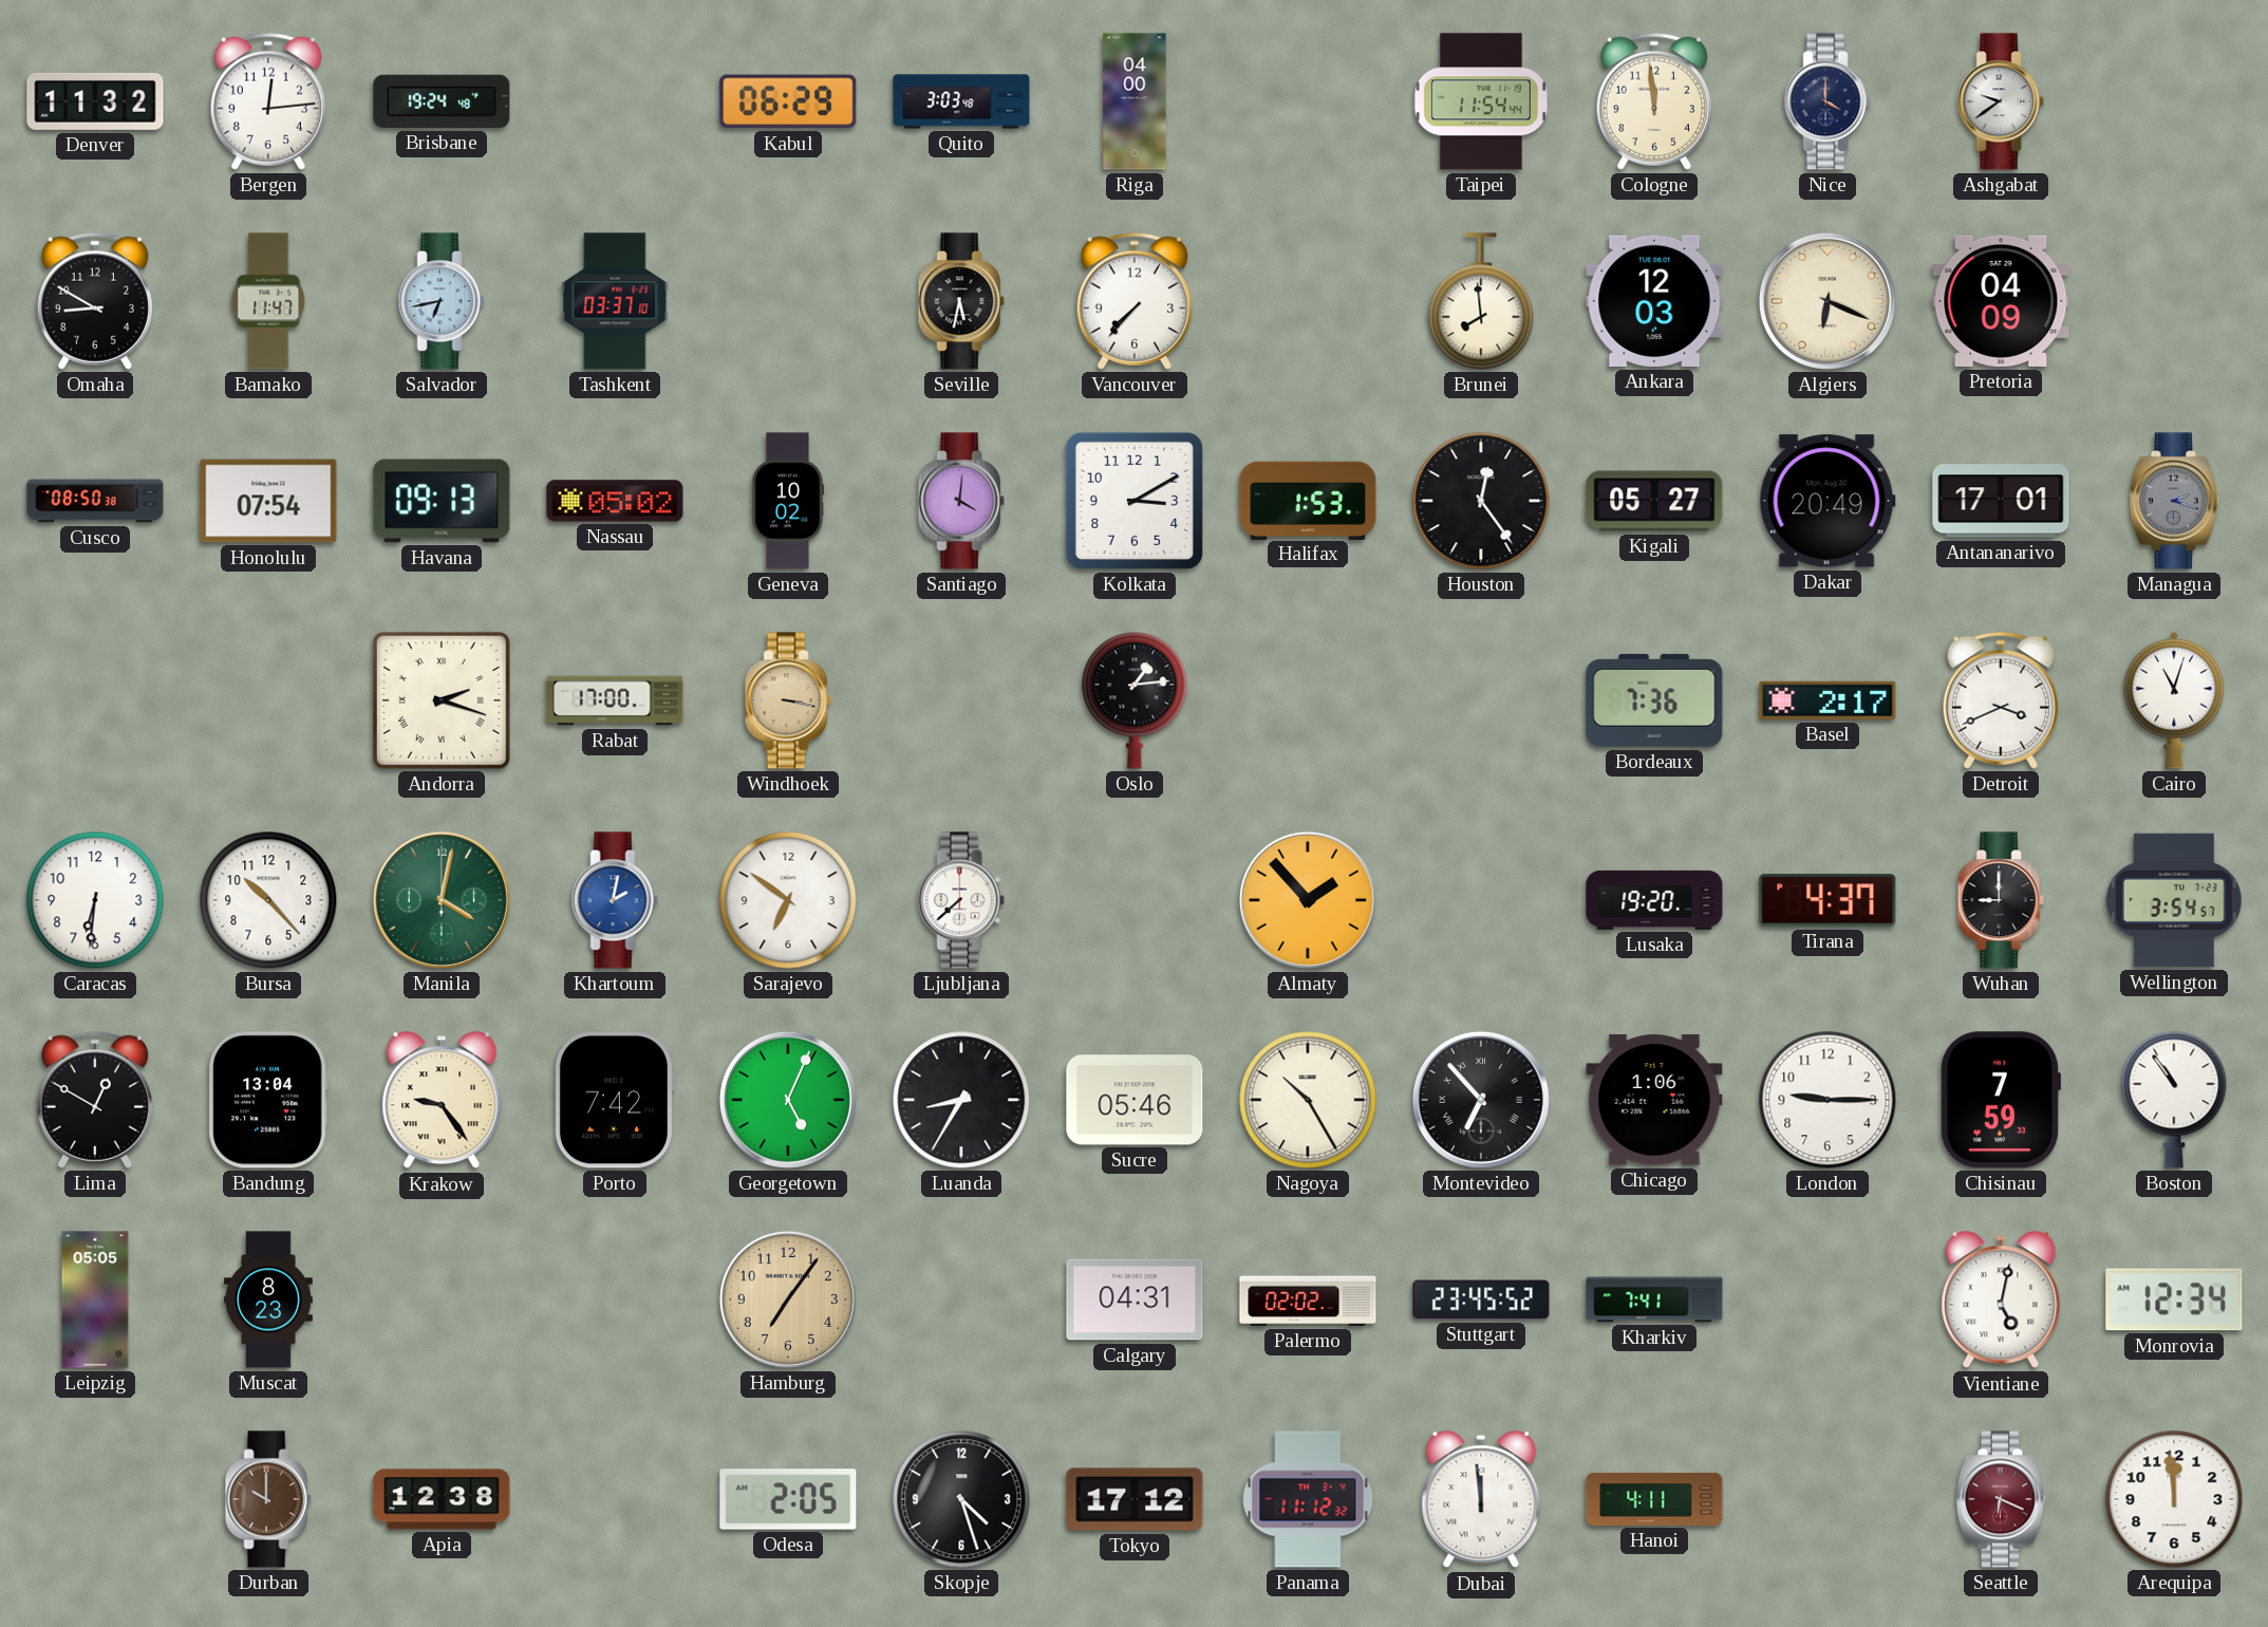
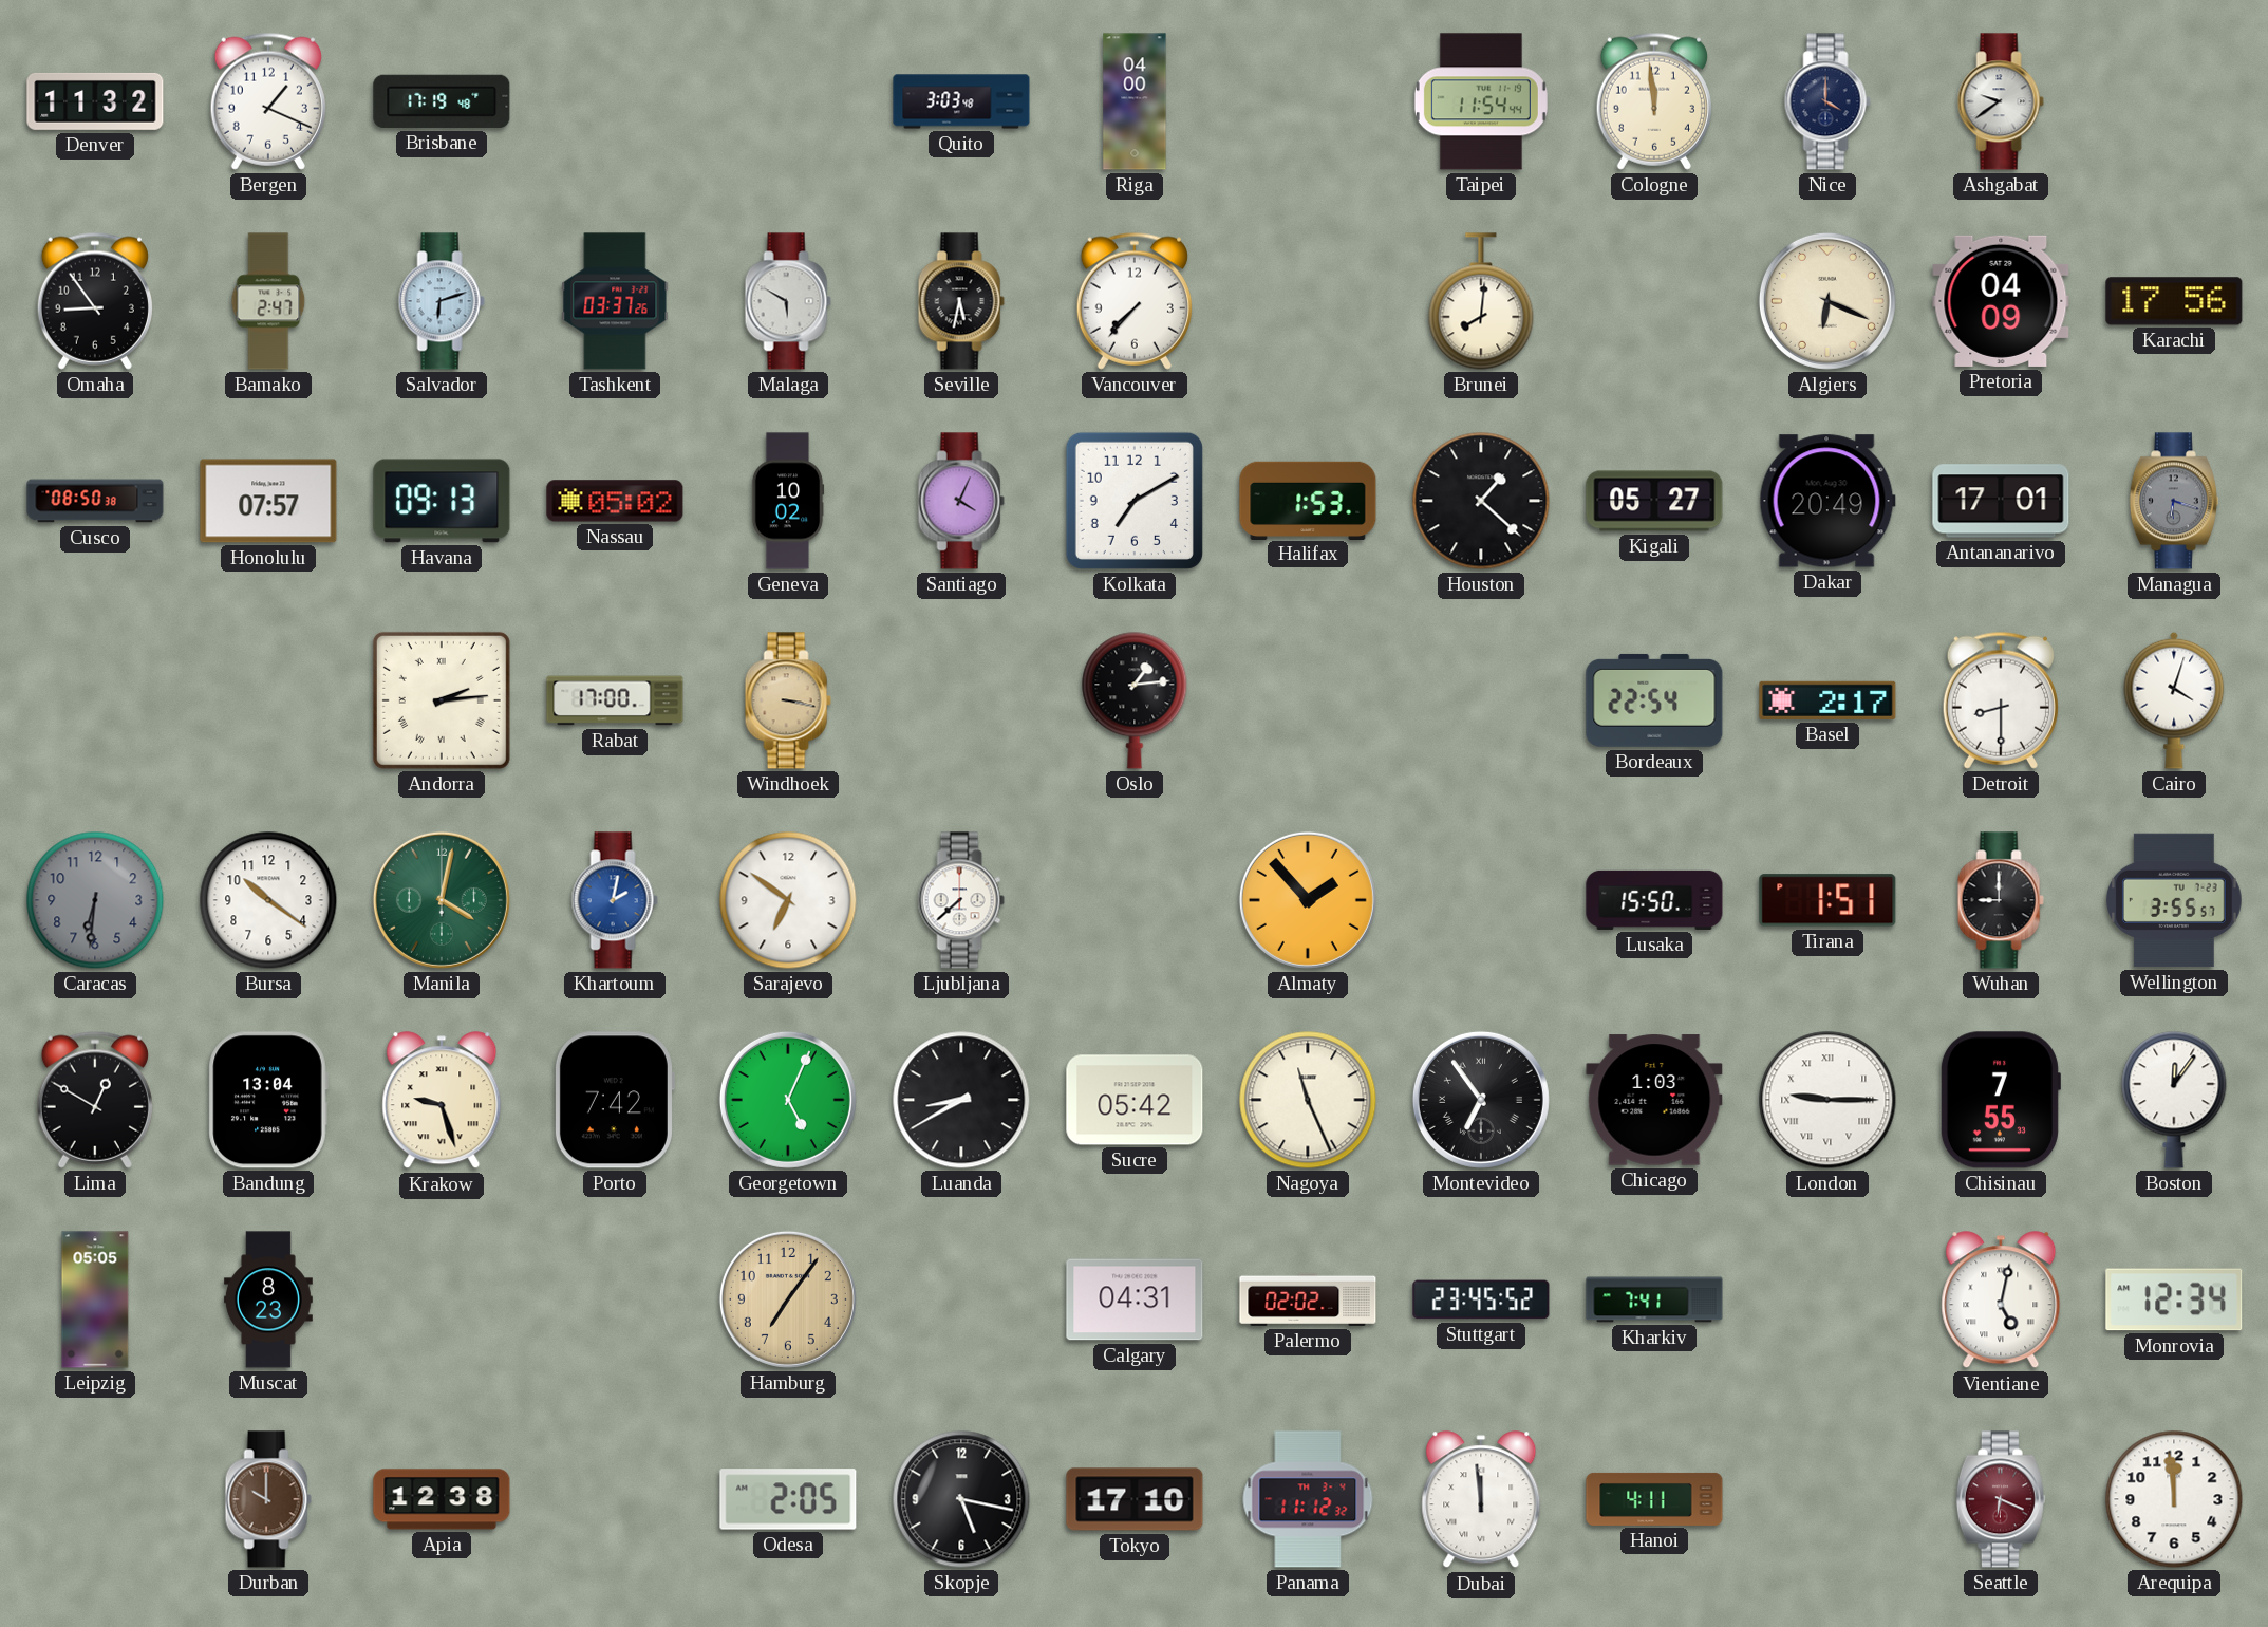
Bergen: 12:14 -> 1:19 (268, 101)
Brisbane: 19:24 -> 17:19 (442, 101)
Kabul: 06:29 -> none (788, 101)
Omaha: 8:50 -> 8:54 (95, 301)
Bamako: 11:47 -> 2:47 (268, 301)
Salvador: 6:43 -> 6:12 (442, 301)
Tashkent: 03:37:10 -> 03:37:26 (615, 301)
Malaga: none -> 5:50 (788, 301)
Brunei: 7:59 -> 8:01 (1481, 301)
Ankara: 12:03 -> none (1654, 301)
Karachi: none -> 17:56 (2174, 301)
Honolulu: 07:54 -> 07:57 (268, 501)
Santiago: 4:01 -> 4:04 (961, 501)
Kolkata: 3:10 -> 7:10 (1135, 501)
Houston: 12:24 -> 1:22 (1481, 501)
Managua: 2:18 -> 6:18 (2174, 501)
Andorra: 2:18 -> 2:14 (442, 700)
Bordeaux: 7:36 -> 22:54 (1654, 700)
Detroit: 3:41 -> 8:30 (2001, 700)
Cairo: 11:03 -> 4:03 (2174, 700)
Caracas dial: white -> grey (95, 900)
Bursa: 10:23 -> 10:21 (268, 900)
Lusaka: 19:20 -> 15:50 (1654, 900)
Tirana: 4:37 -> 1:51 (1827, 900)
Wellington: 3:54 -> 3:55 (2174, 900)
Krakow: 9:24 -> 9:27 (442, 1101)
Luanda: 8:35 -> 8:40 (961, 1100)
Sucre: 05:46 -> 05:42 (1135, 1100)
Nagoya: 10:25 -> 11:26 (1308, 1100)
Montevideo: 6:53 -> 6:54 (1481, 1100)
Chicago: 1:06 -> 1:03 (1654, 1100)
London numerals: Arabic -> Roman (1827, 1100)
Chisinau: 7:59 -> 7:55 (2000, 1100)
Boston: 10:54 -> 12:06 (2174, 1100)
Skopje: 4:27 -> 5:17 (961, 1499)
Tokyo: 17:12 -> 17:10 (1135, 1499)
